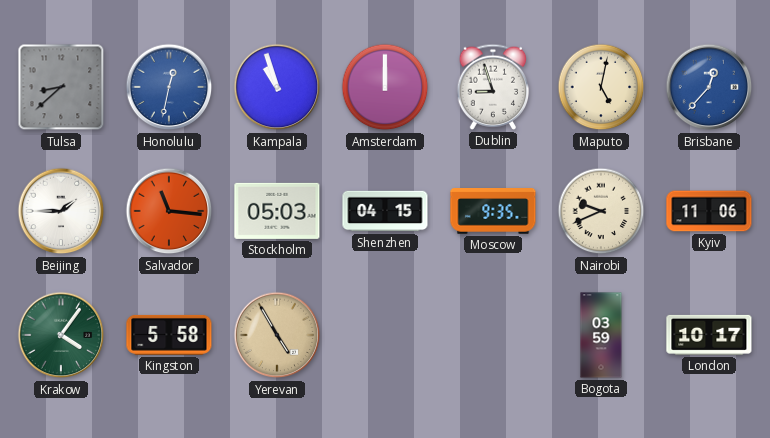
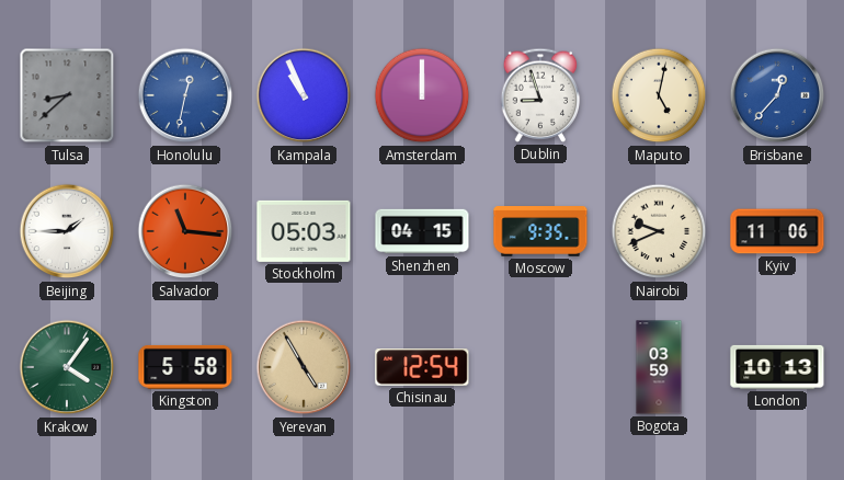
Kampala: 10:57 -> 10:56 (304, 95)
Chisinau: none -> 12:54 (422, 367)
London: 10:17 -> 10:13 (777, 367)
